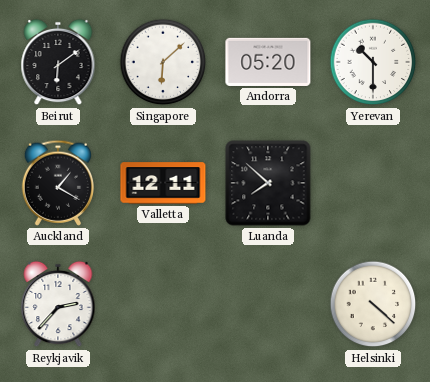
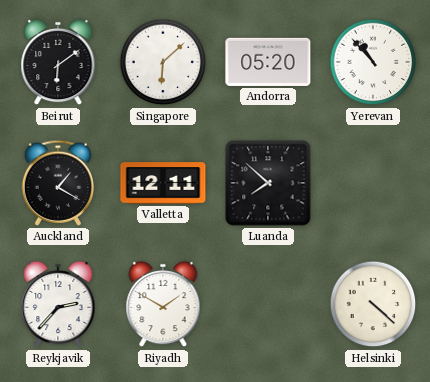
Yerevan: 10:30 -> 10:53 (373, 62)
Riyadh: none -> 1:50 (163, 304)
